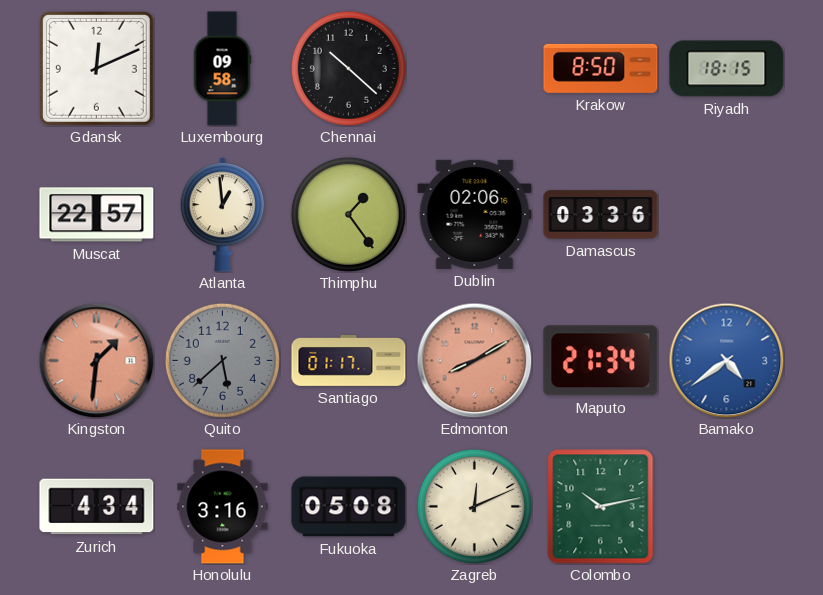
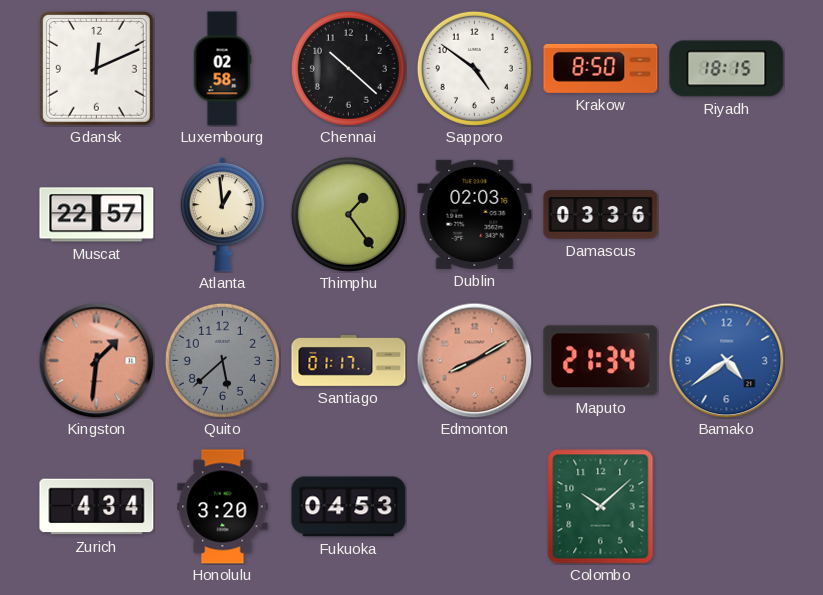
Luxembourg: 09:58 -> 02:58 (222, 69)
Sapporo: none -> 4:51 (474, 68)
Dublin: 02:06 -> 02:03 (475, 214)
Honolulu: 3:16 -> 3:20 (223, 507)
Fukuoka: 05:08 -> 04:53 (349, 507)
Zagreb: 12:11 -> none (474, 506)
Colombo: 10:13 -> 10:08 (601, 507)
